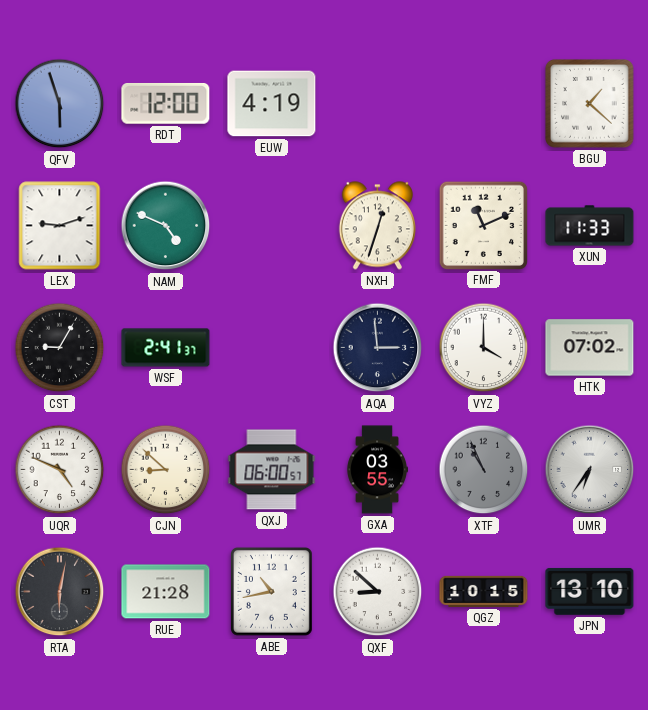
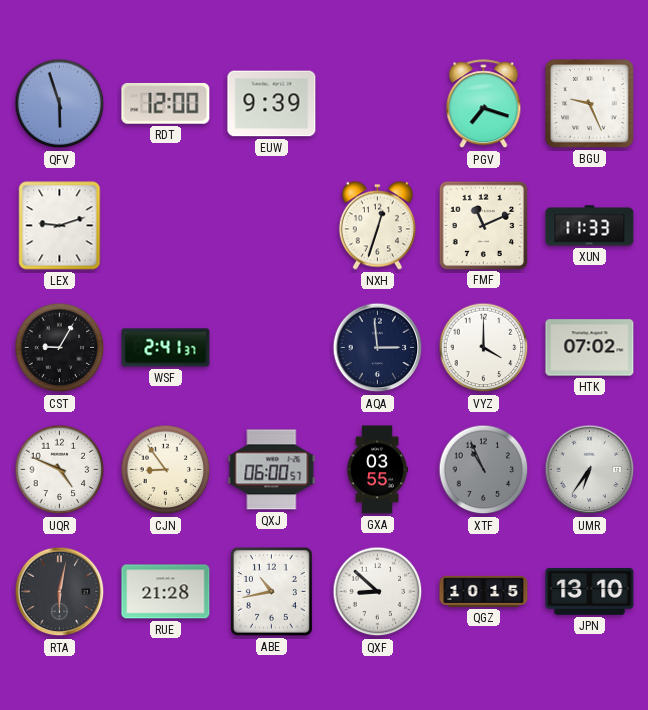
EUW: 4:19 -> 9:39 (272, 104)
PGV: none -> 7:18 (484, 104)
BGU: 1:22 -> 9:26 (590, 104)
NAM: 4:49 -> none (166, 226)
CJN: 8:52 -> 8:54 (166, 470)
